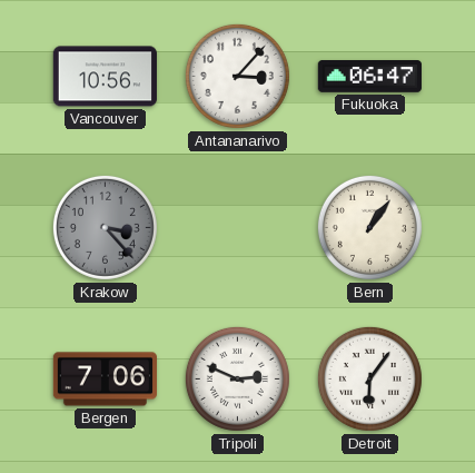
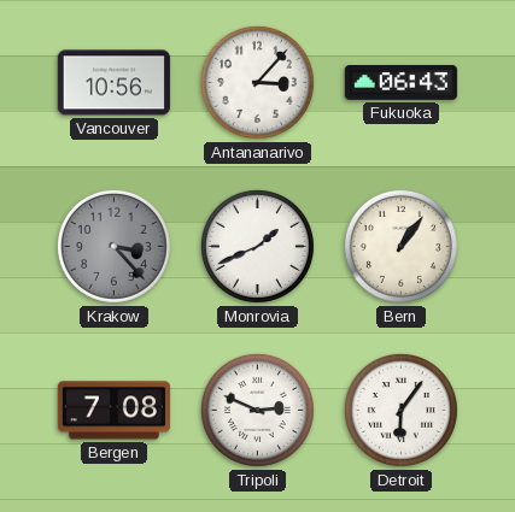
Fukuoka: 06:47 -> 06:43 (400, 83)
Monrovia: none -> 1:41 (257, 246)
Bergen: 7:06 -> 7:08 (113, 411)
